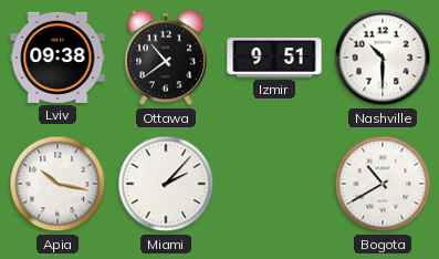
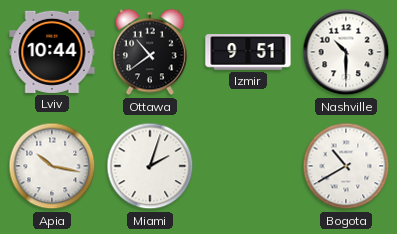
Lviv: 09:38 -> 10:44 (52, 52)
Miami: 2:07 -> 2:03 (150, 166)
